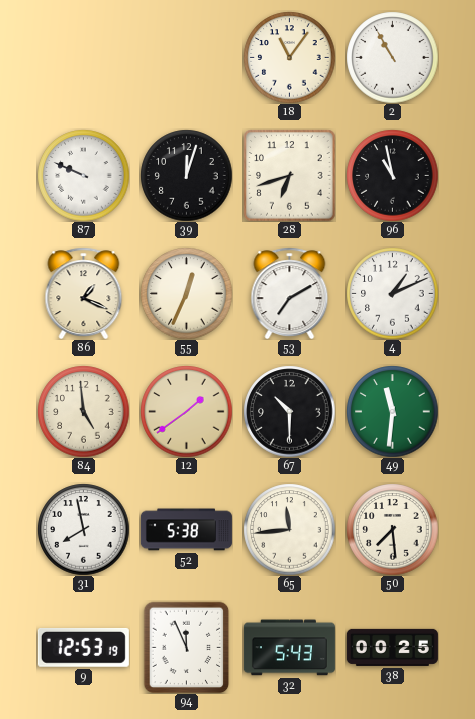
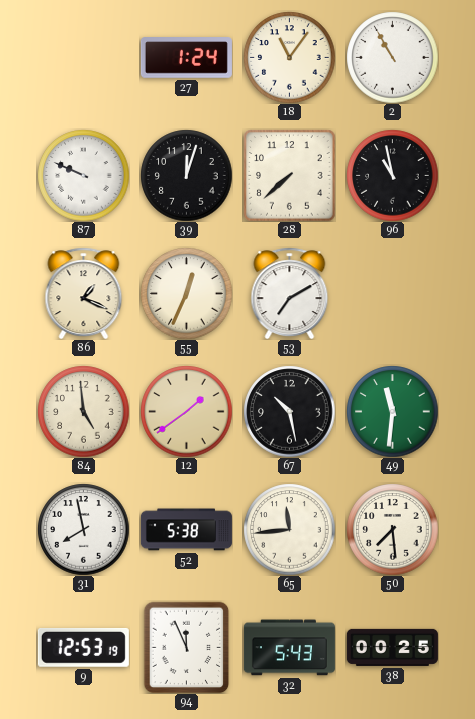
27: none -> 1:24 (186, 58)
28: 6:42 -> 7:38 (289, 175)
4: 1:11 -> none (392, 293)
67: 10:30 -> 10:28 (289, 411)
